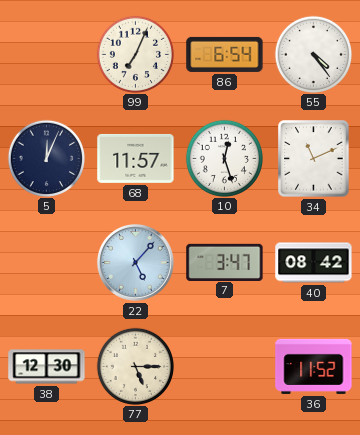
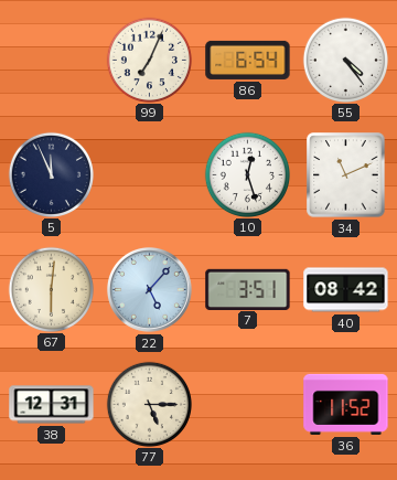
5: 12:04 -> 11:56 (51, 174)
68: 11:57 -> none (136, 158)
67: none -> 6:01 (51, 289)
7: 3:47 -> 3:51 (248, 289)
38: 12:30 -> 12:31 (52, 405)
